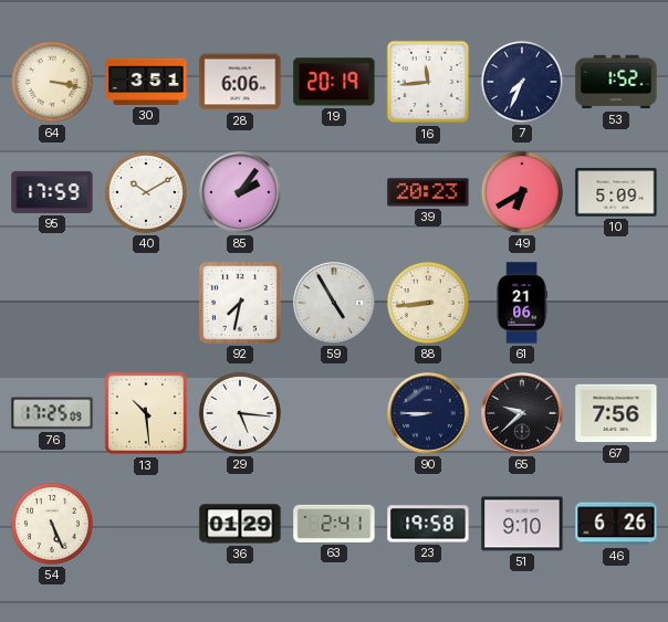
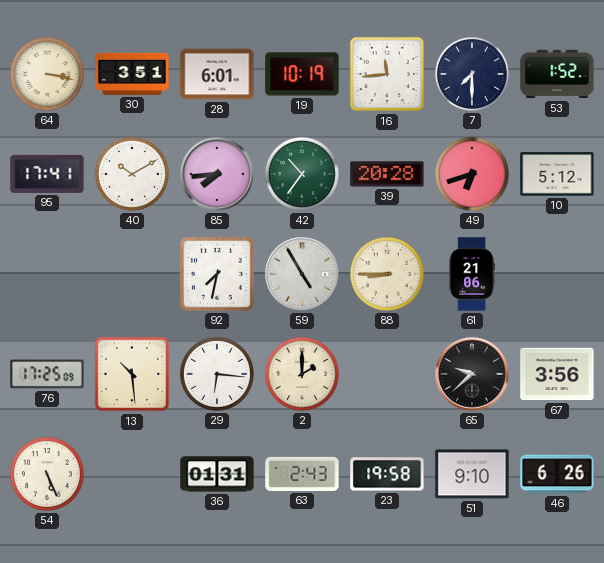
28: 6:06 -> 6:01 (217, 74)
19: 20:19 -> 10:19 (302, 74)
7: 7:34 -> 7:30 (472, 74)
95: 17:59 -> 17:41 (47, 174)
85: 2:06 -> 7:44 (217, 174)
42: none -> 10:36 (302, 174)
39: 20:23 -> 20:28 (387, 174)
49: 6:40 -> 6:42 (472, 174)
10: 5:09 -> 5:12 (557, 174)
88: 8:44 -> 8:45 (387, 274)
29: 5:16 -> 6:16 (217, 374)
2: none -> 2:00 (302, 374)
90: 8:45 -> none (428, 413)
67: 7:56 -> 3:56 (557, 374)
36: 01:29 -> 01:31 (217, 474)
63: 2:41 -> 2:43 (302, 474)
